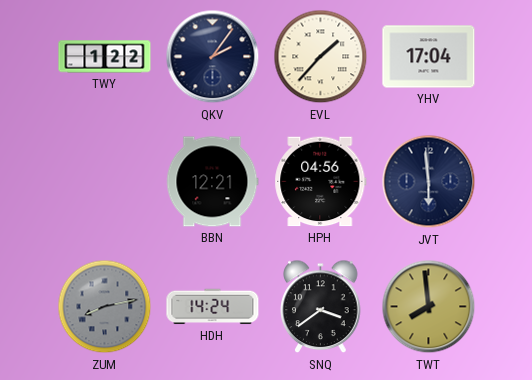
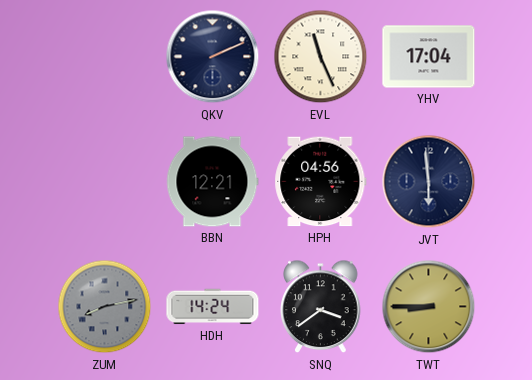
TWY: 1:22 -> none (105, 57)
QKV: 2:06 -> 2:11 (213, 57)
EVL: 1:37 -> 11:26 (321, 57)
TWT: 7:59 -> 8:45 (429, 307)
